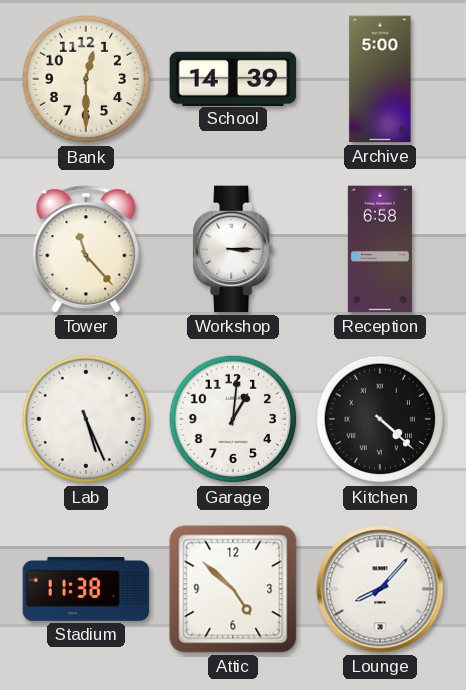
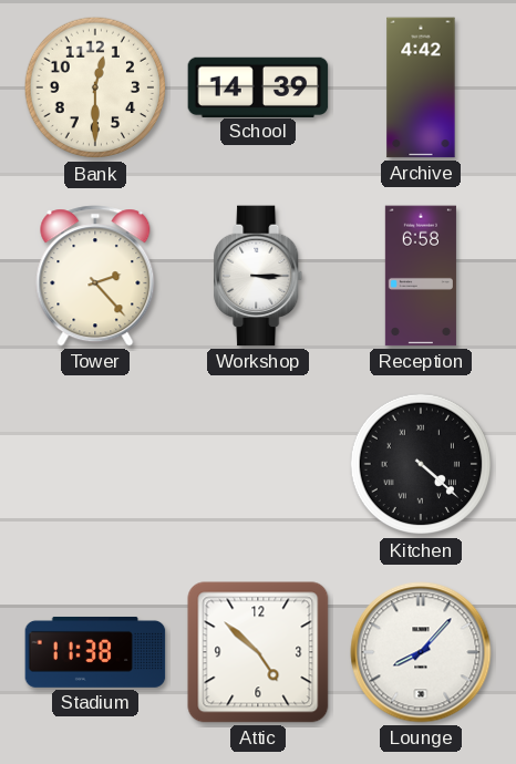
Archive: 5:00 -> 4:42 (421, 87)
Tower: 11:23 -> 2:23 (95, 276)
Lab: 5:26 -> none (86, 419)
Garage: 1:01 -> none (233, 419)
